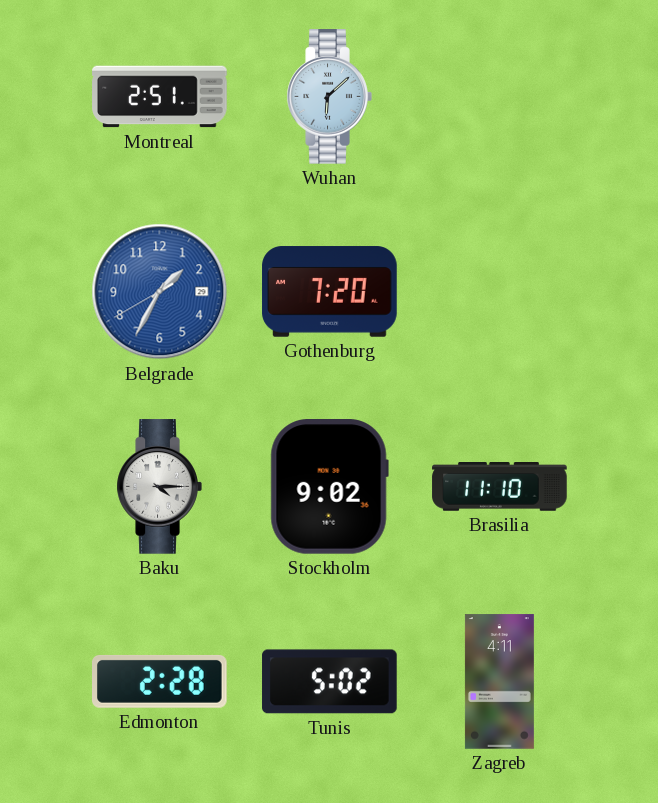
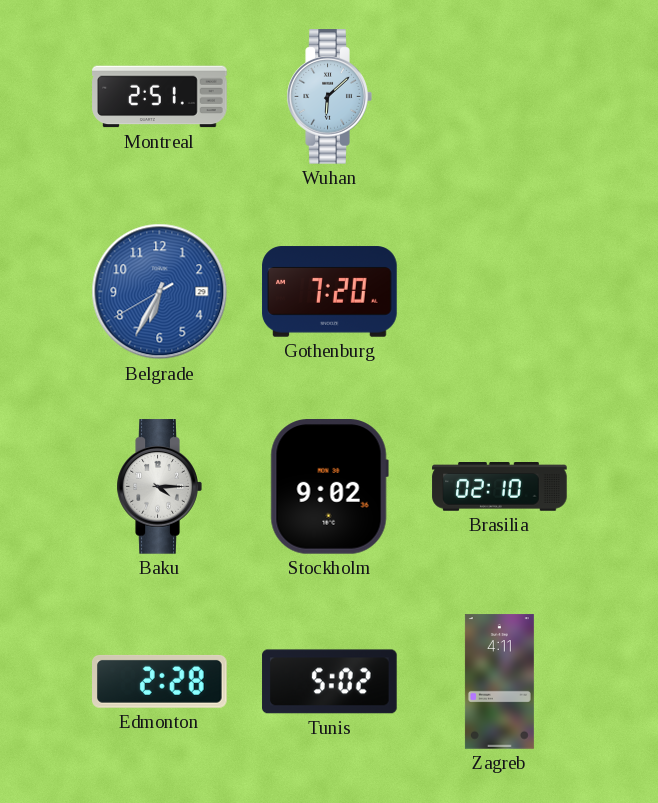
Belgrade: 1:34 -> 6:34 (160, 292)
Brasilia: 11:10 -> 02:10 (500, 487)
